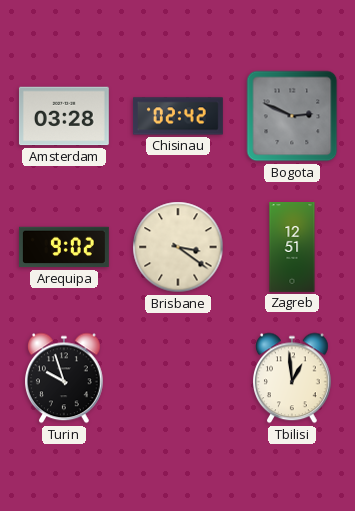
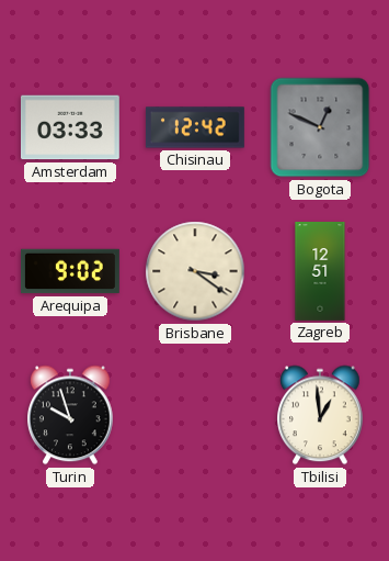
Amsterdam: 03:28 -> 03:33 (70, 127)
Chisinau: 02:42 -> 12:42 (195, 127)
Bogota: 2:49 -> 12:49 (320, 127)
